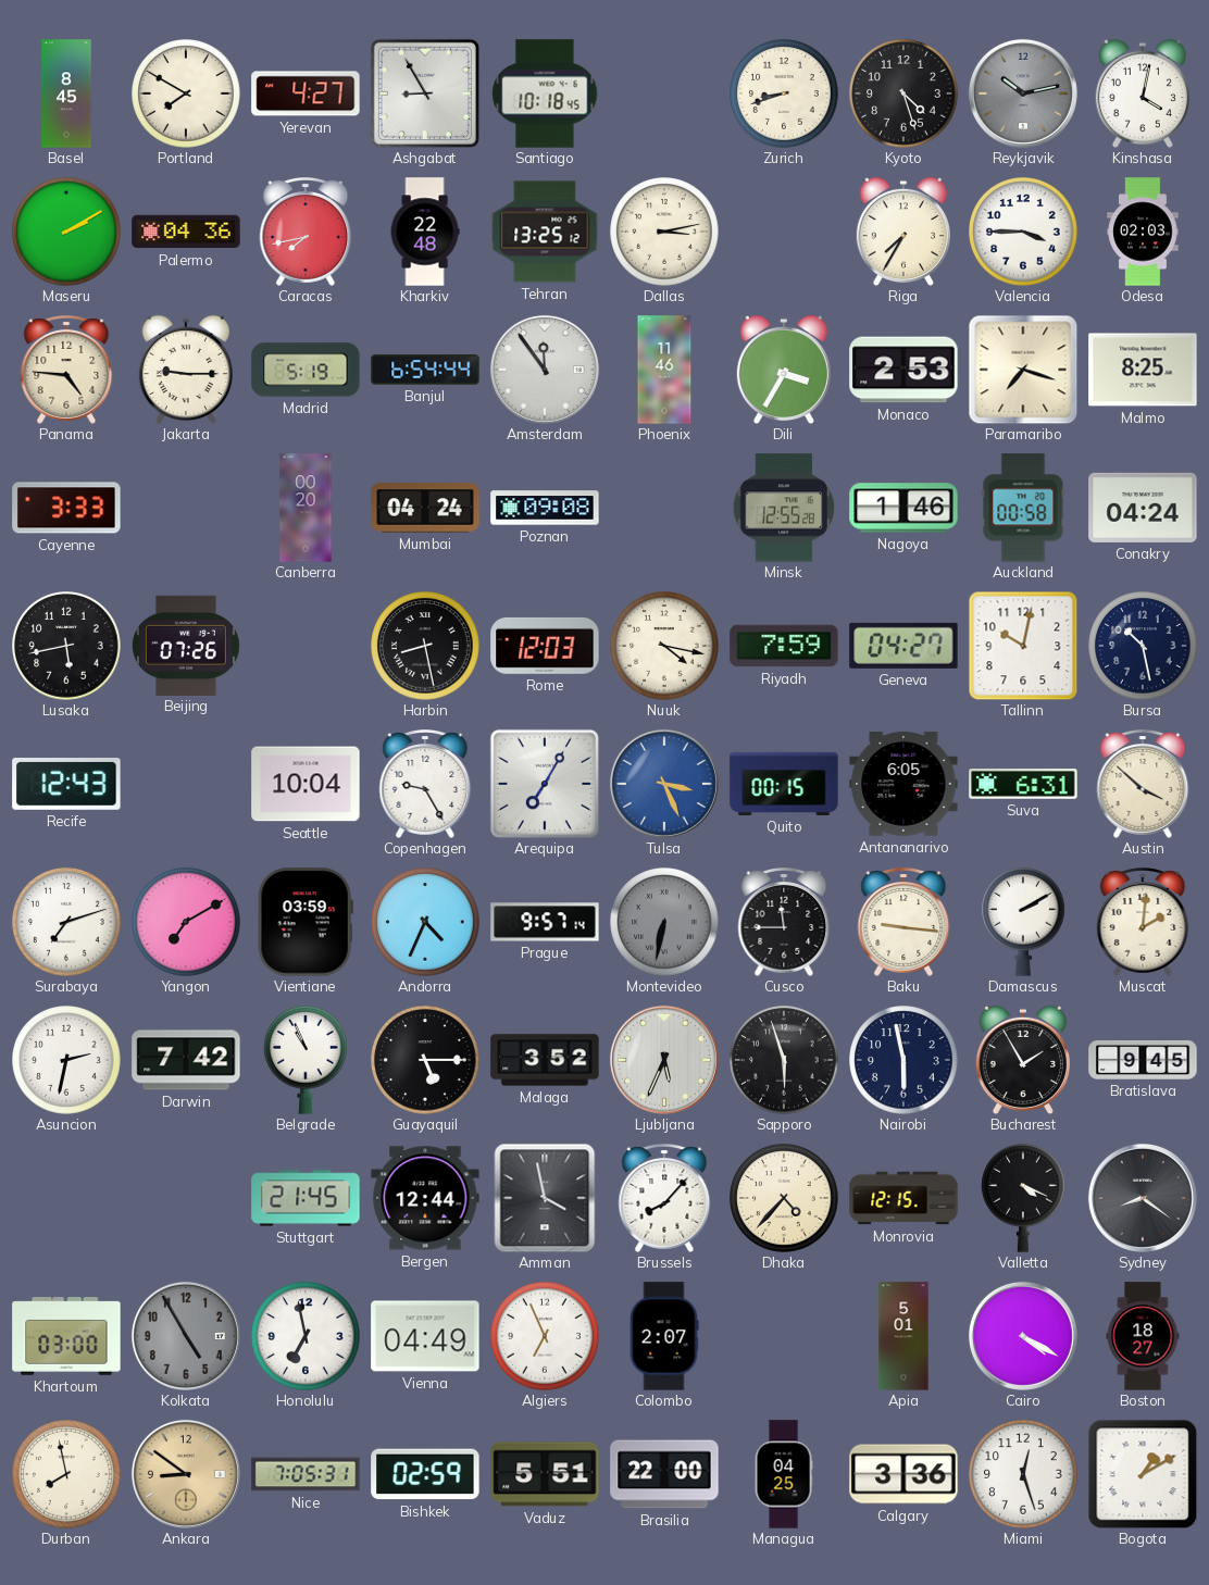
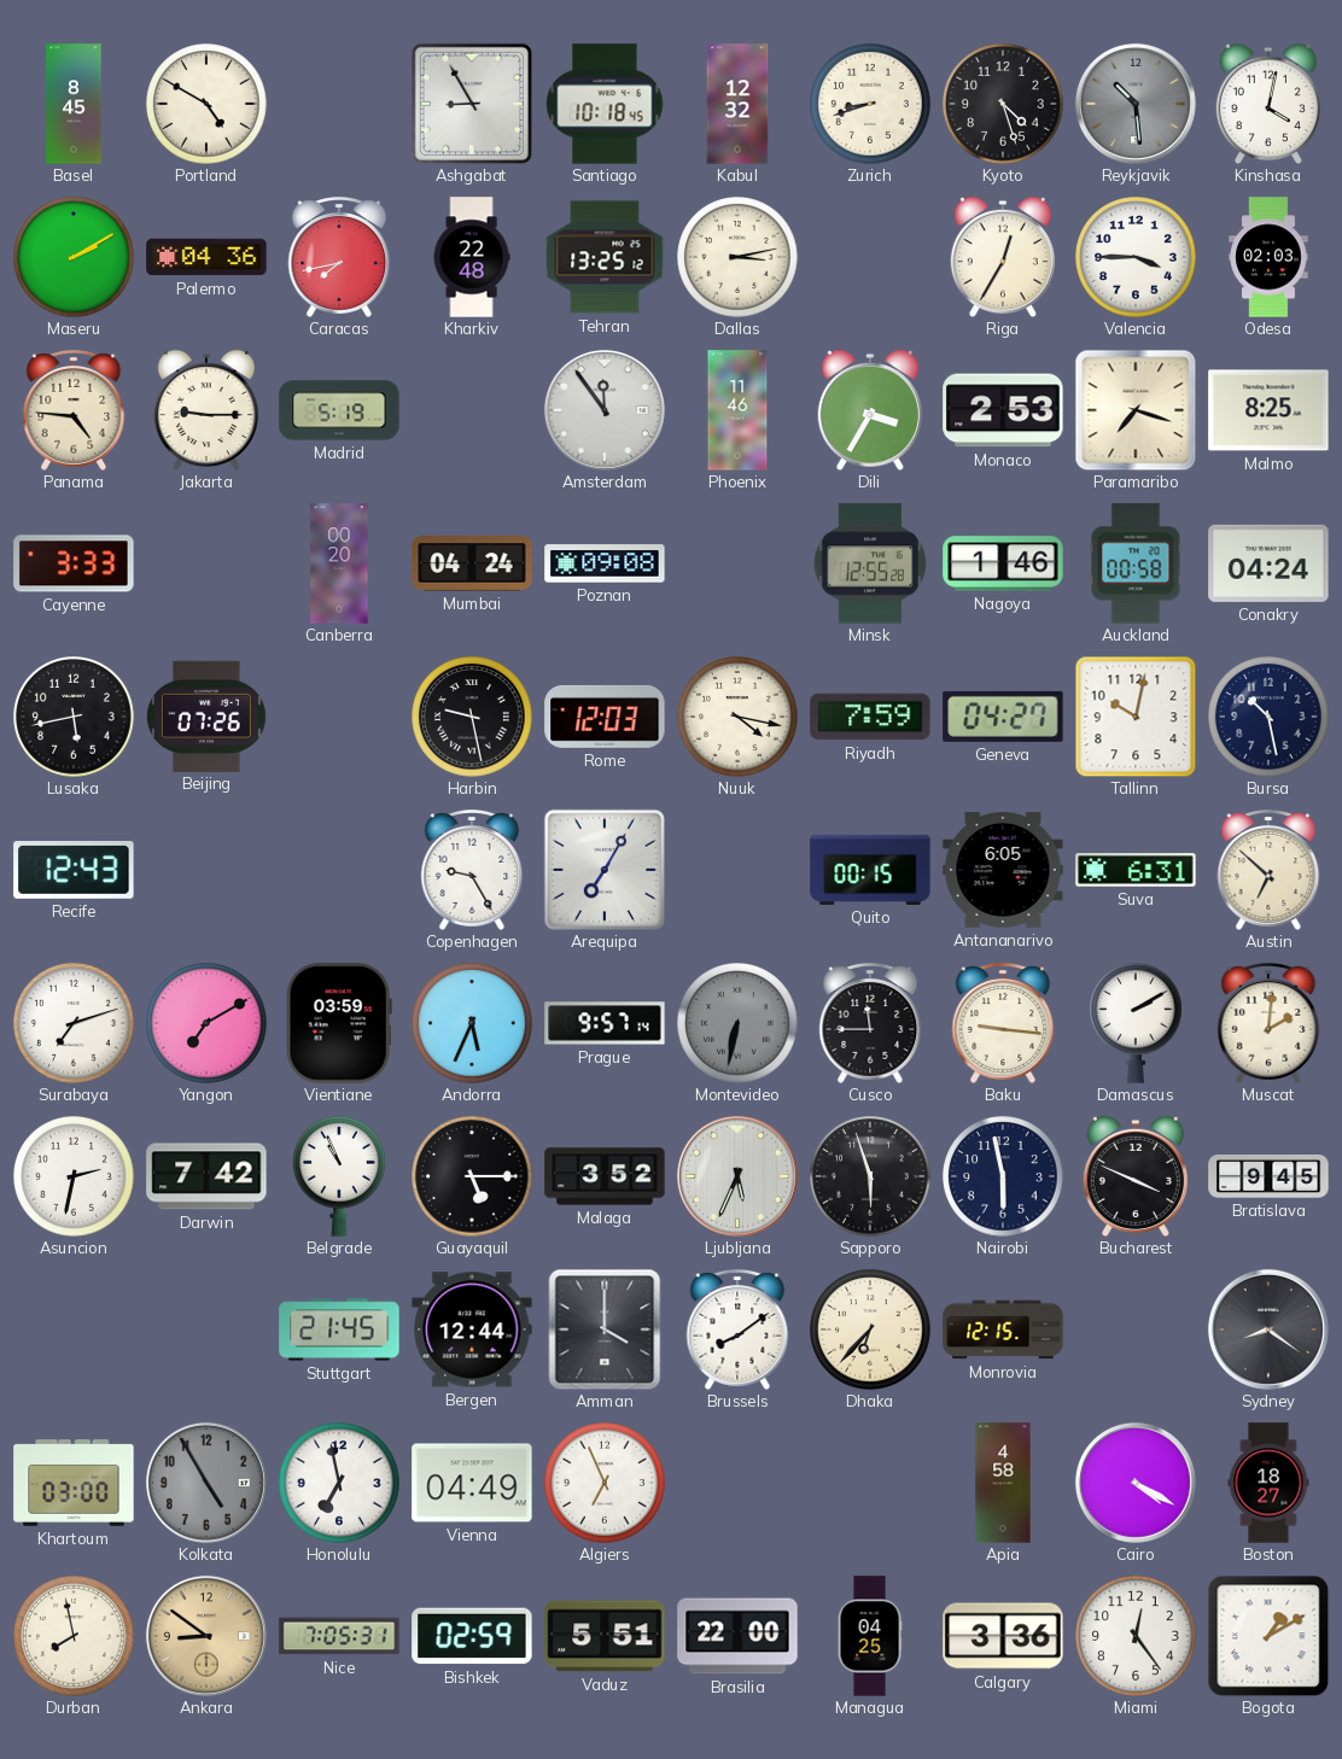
Portland: 7:50 -> 4:50 (206, 104)
Yerevan: 4:27 -> none (306, 93)
Kabul: none -> 12:32 (737, 104)
Reykjavik: 10:13 -> 10:29 (1136, 104)
Riga: 7:35 -> 12:35 (1003, 257)
Banjul: 6:54 -> none (425, 370)
Harbin: 8:28 -> 9:28 (472, 717)
Seattle: 10:04 -> none (306, 784)
Tulsa: 3:26 -> none (664, 784)
Austin: 3:52 -> 6:52 (1268, 871)
Andorra: 4:34 -> 5:34 (472, 1023)
Bucharest: 1:55 -> 3:49 (1136, 1176)
Amman: 3:58 -> 4:00 (605, 1330)
Brussels: 8:07 -> 8:09 (737, 1331)
Dhaka: 4:37 -> 6:37 (870, 1330)
Valletta: 4:19 -> none (1024, 1198)
Colombo: 2:07 -> none (664, 1336)
Apia: 5:01 -> 4:58 (1003, 1483)
Miami: 12:27 -> 12:24 (1136, 1636)
